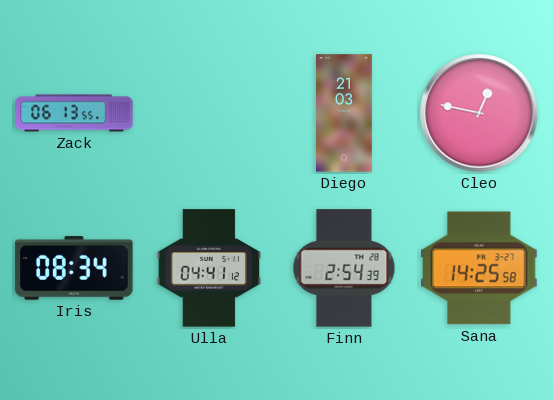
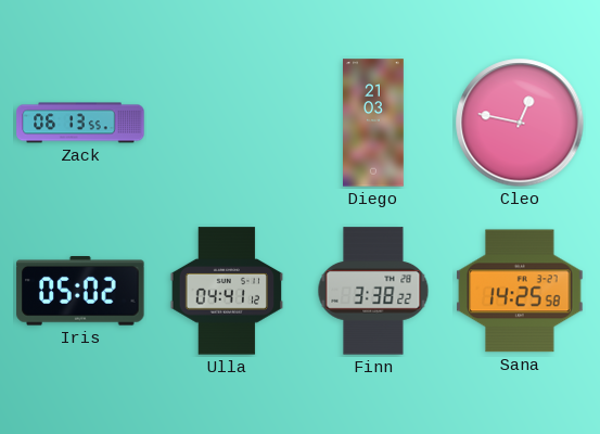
Iris: 08:34 -> 05:02 (80, 292)
Finn: 2:54 -> 3:38 (373, 291)
